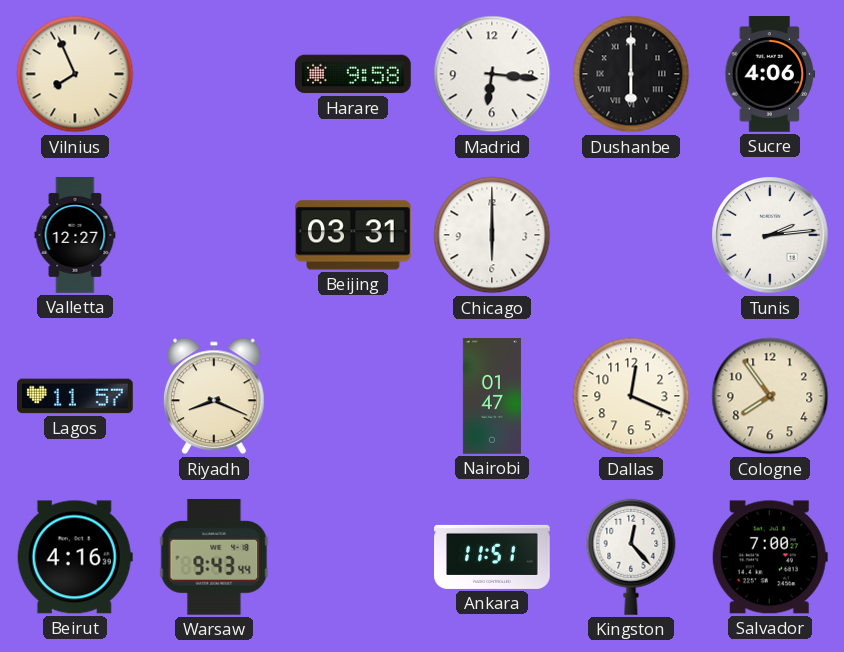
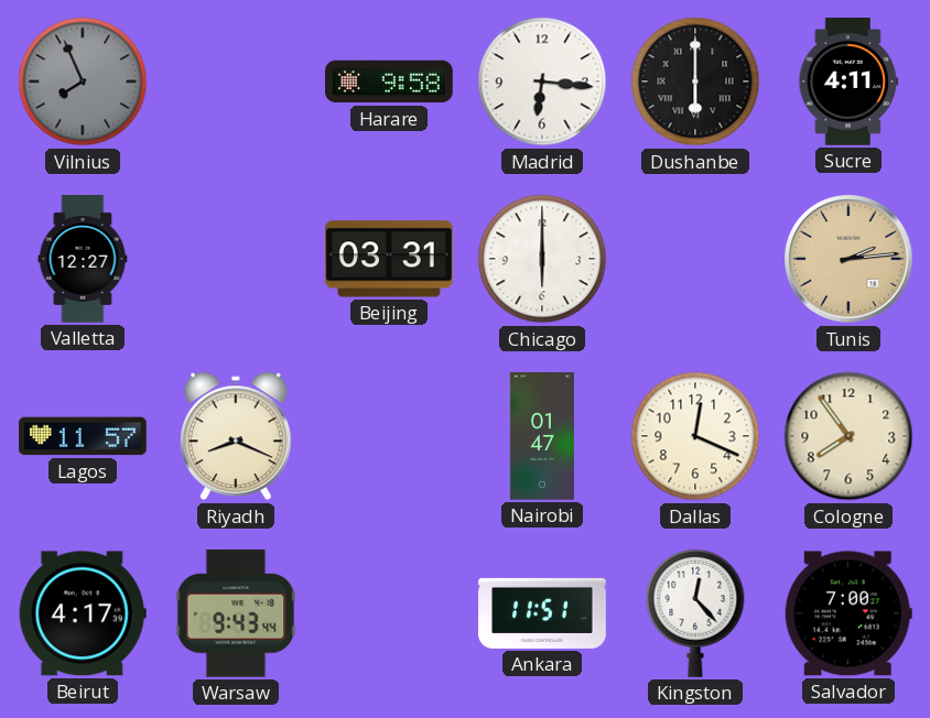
Vilnius dial: cream -> grey (83, 81)
Sucre: 4:06 -> 4:11 (848, 81)
Tunis dial: white -> champagne (848, 259)
Beirut: 4:16 -> 4:17 (83, 613)
